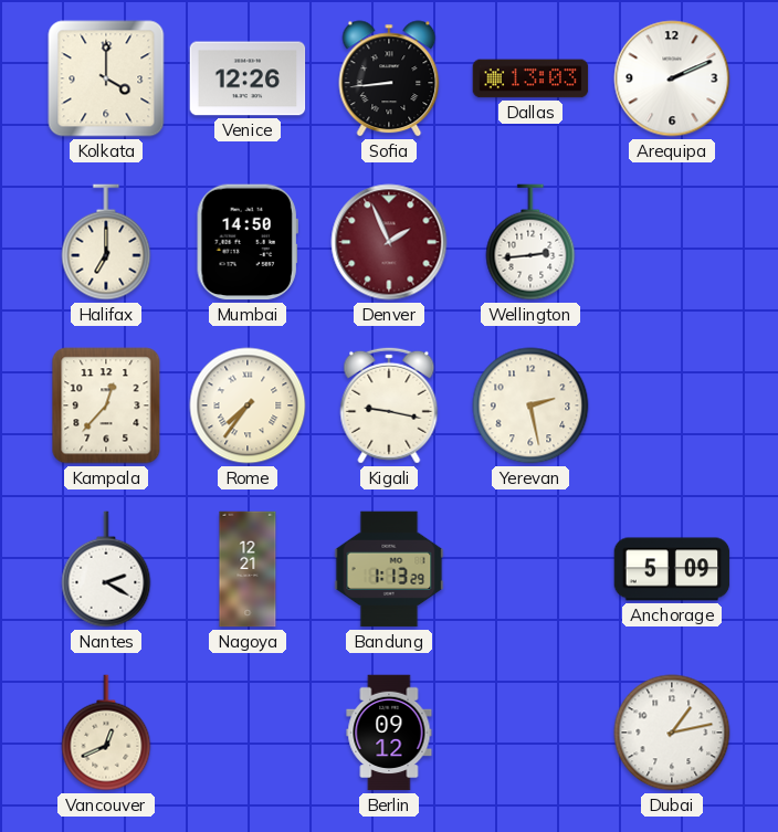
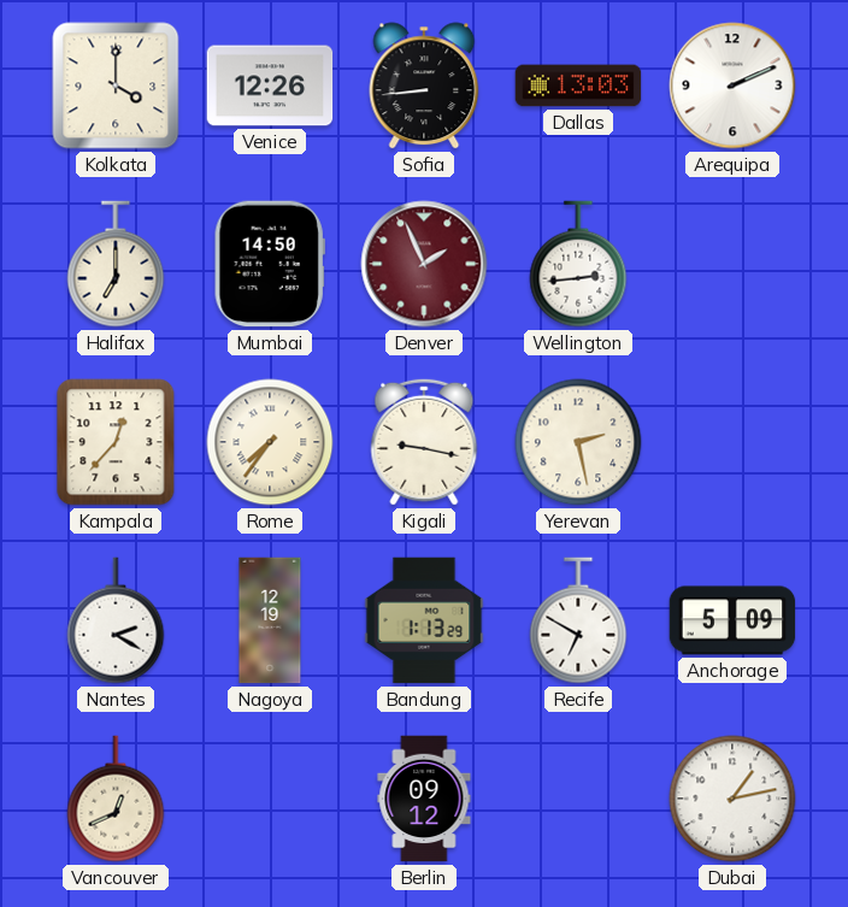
Nagoya: 12:21 -> 12:19 (270, 620)
Recife: none -> 6:50 (578, 620)
